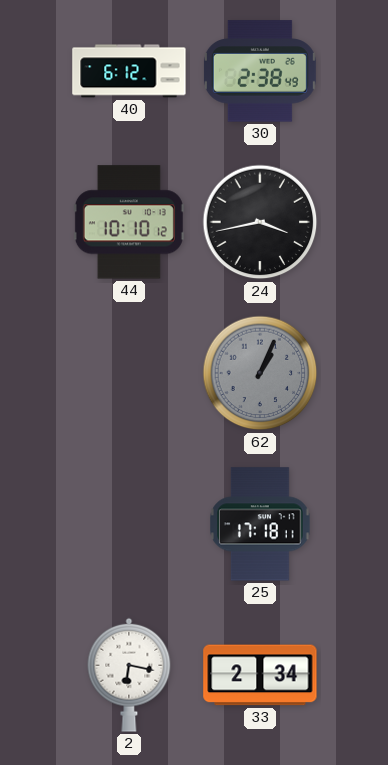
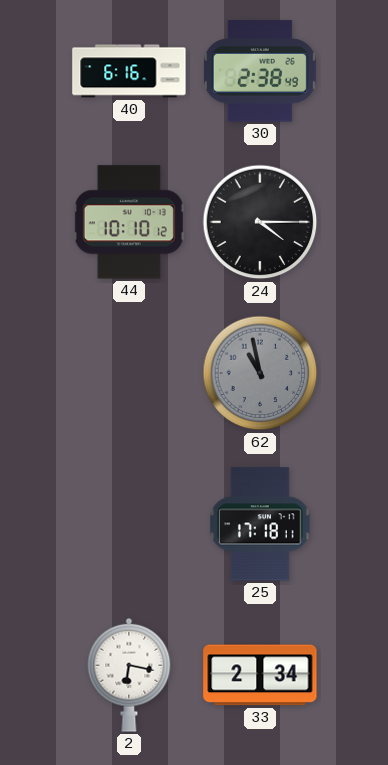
40: 6:12 -> 6:16 (129, 71)
24: 3:43 -> 4:15 (260, 222)
62: 1:04 -> 10:58 (260, 373)
